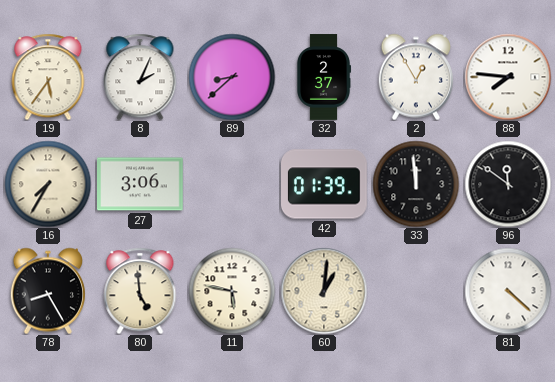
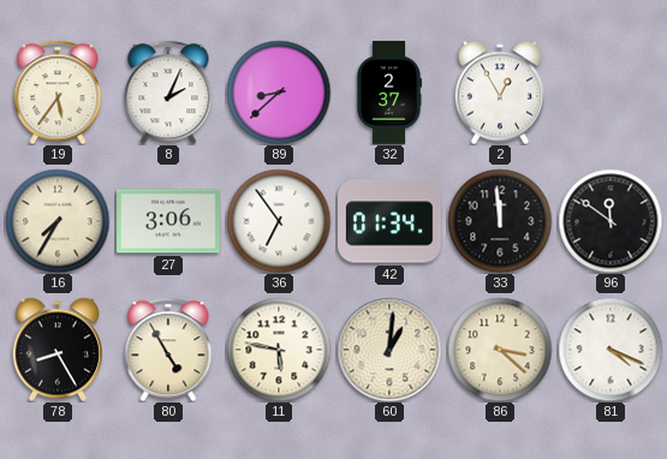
88: 7:46 -> none (508, 77)
36: none -> 6:54 (279, 221)
42: 01:39 -> 01:34 (391, 221)
80: 4:59 -> 4:55 (168, 350)
86: none -> 3:22 (500, 350)
81: 4:22 -> 4:19 (611, 350)
